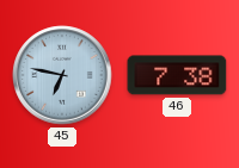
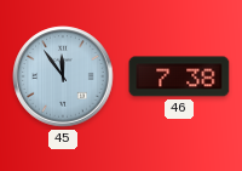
45: 6:47 -> 11:54 (63, 76)
